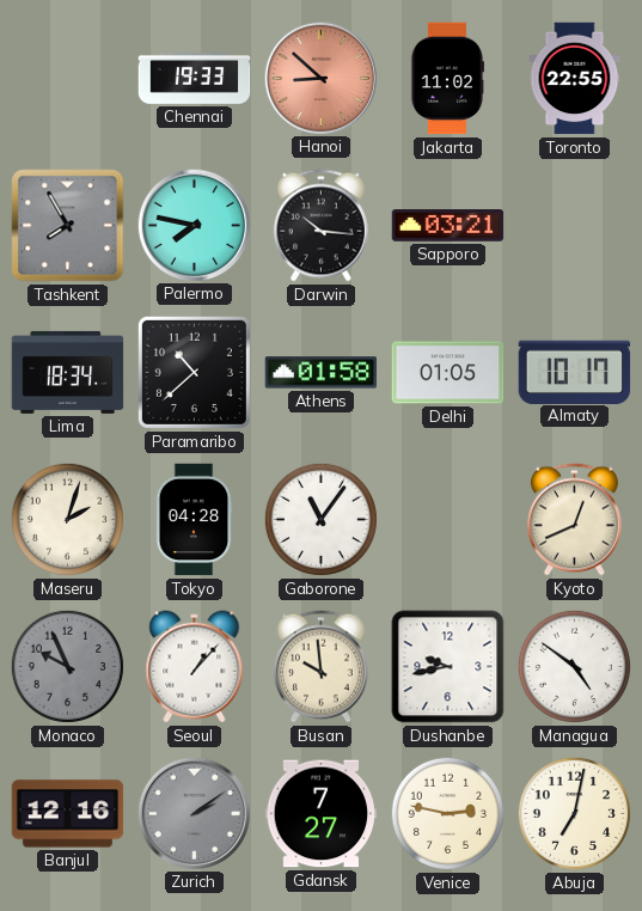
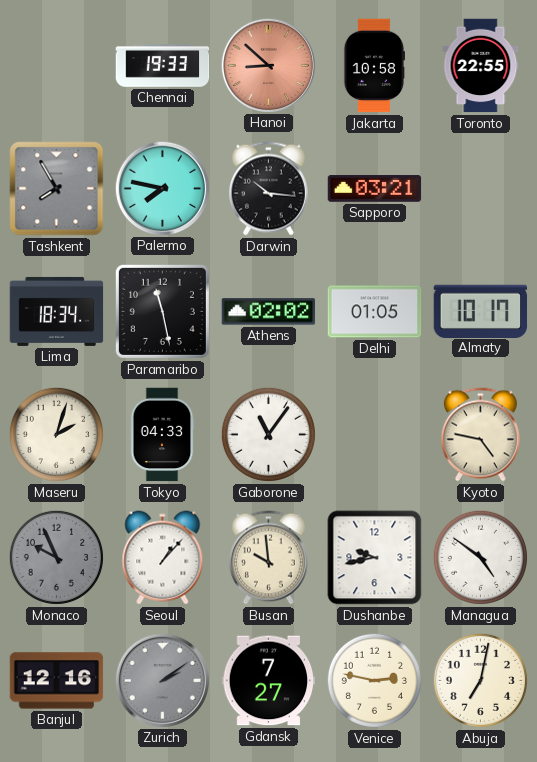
Jakarta: 11:02 -> 10:58 (373, 66)
Paramaribo: 10:38 -> 11:28 (162, 311)
Athens: 01:58 -> 02:02 (269, 312)
Tokyo: 04:28 -> 04:33 (162, 435)
Kyoto: 12:41 -> 4:47 (480, 435)
